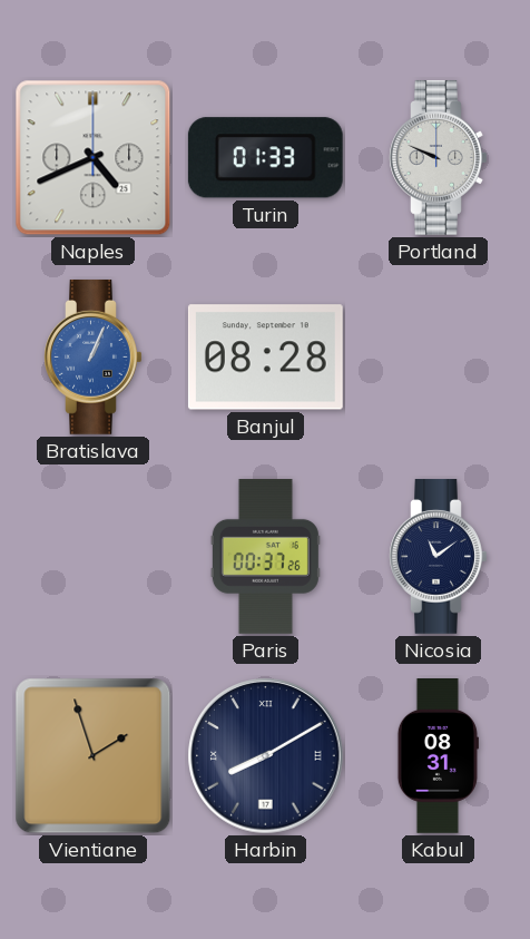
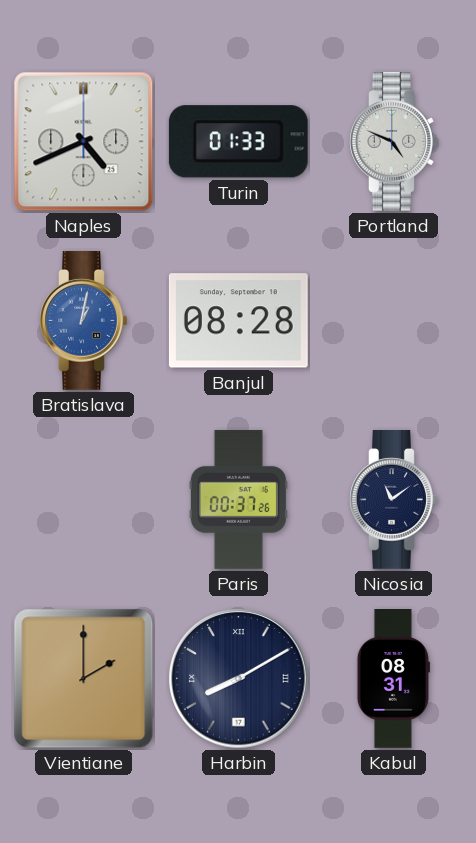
Portland: 9:49 -> 4:49 (394, 141)
Bratislava: 1:04 -> 1:02 (84, 320)
Vientiane: 1:57 -> 2:00 (84, 679)
